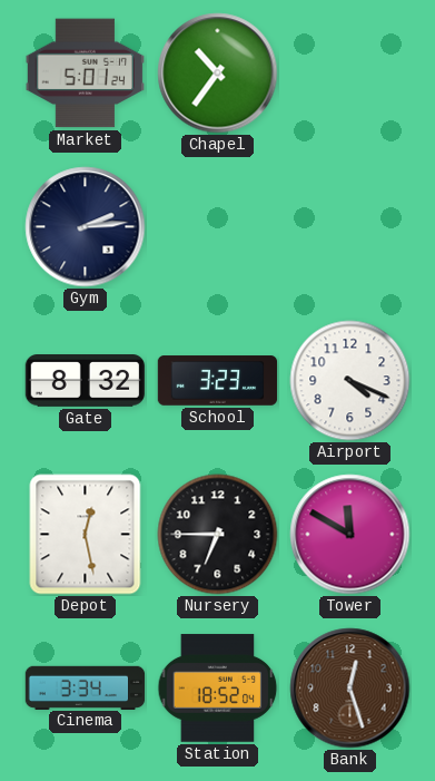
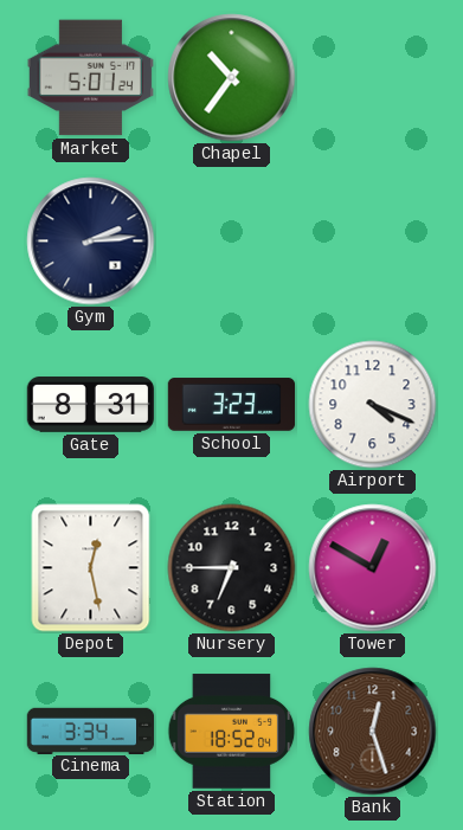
Gate: 8:32 -> 8:31 (91, 405)
Tower: 11:50 -> 12:50 (373, 568)
